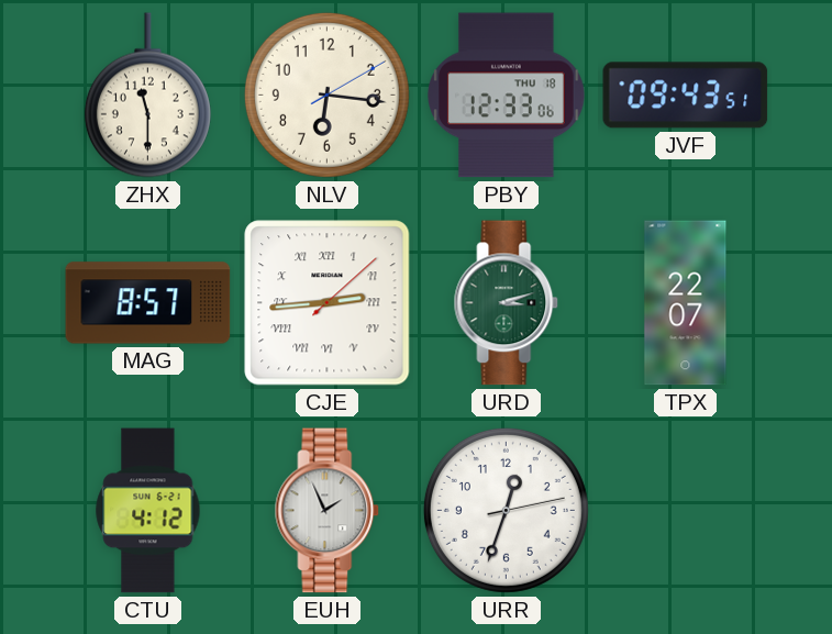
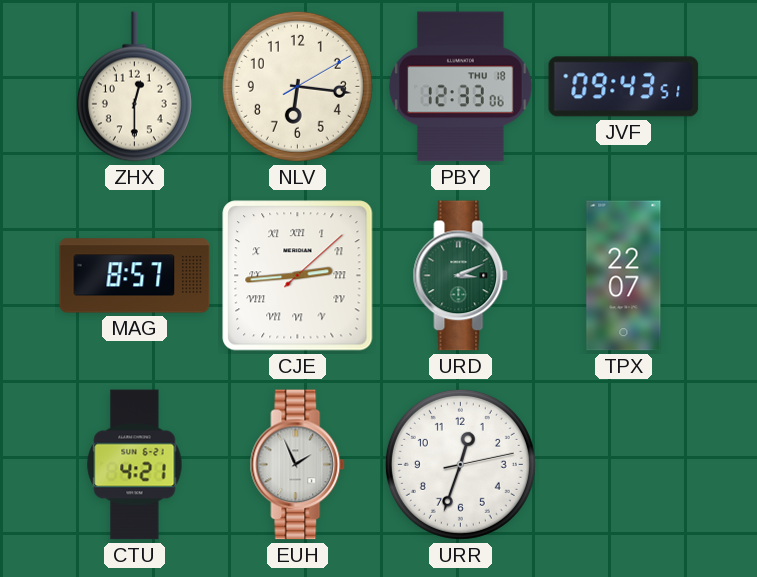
ZHX: 11:30 -> 12:30 (134, 87)
URD: 3:12 -> 3:11 (461, 276)
CTU: 4:12 -> 4:21 (135, 465)
